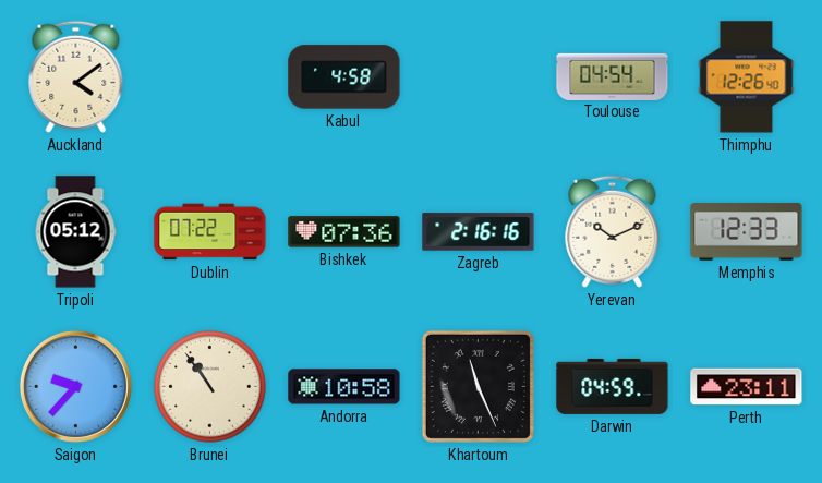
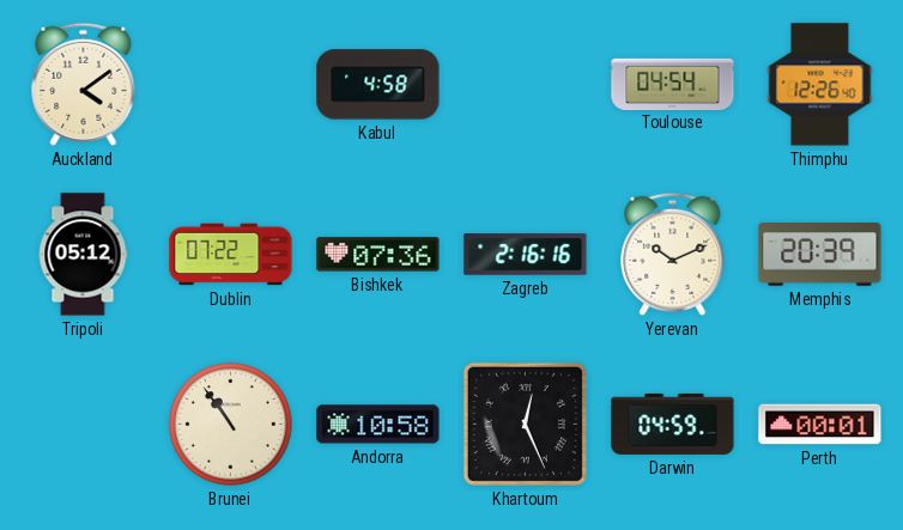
Memphis: 12:33 -> 20:39 (820, 255)
Saigon: 9:37 -> none (75, 386)
Khartoum: 11:26 -> 12:26 (525, 424)
Perth: 23:11 -> 00:01 (820, 425)
